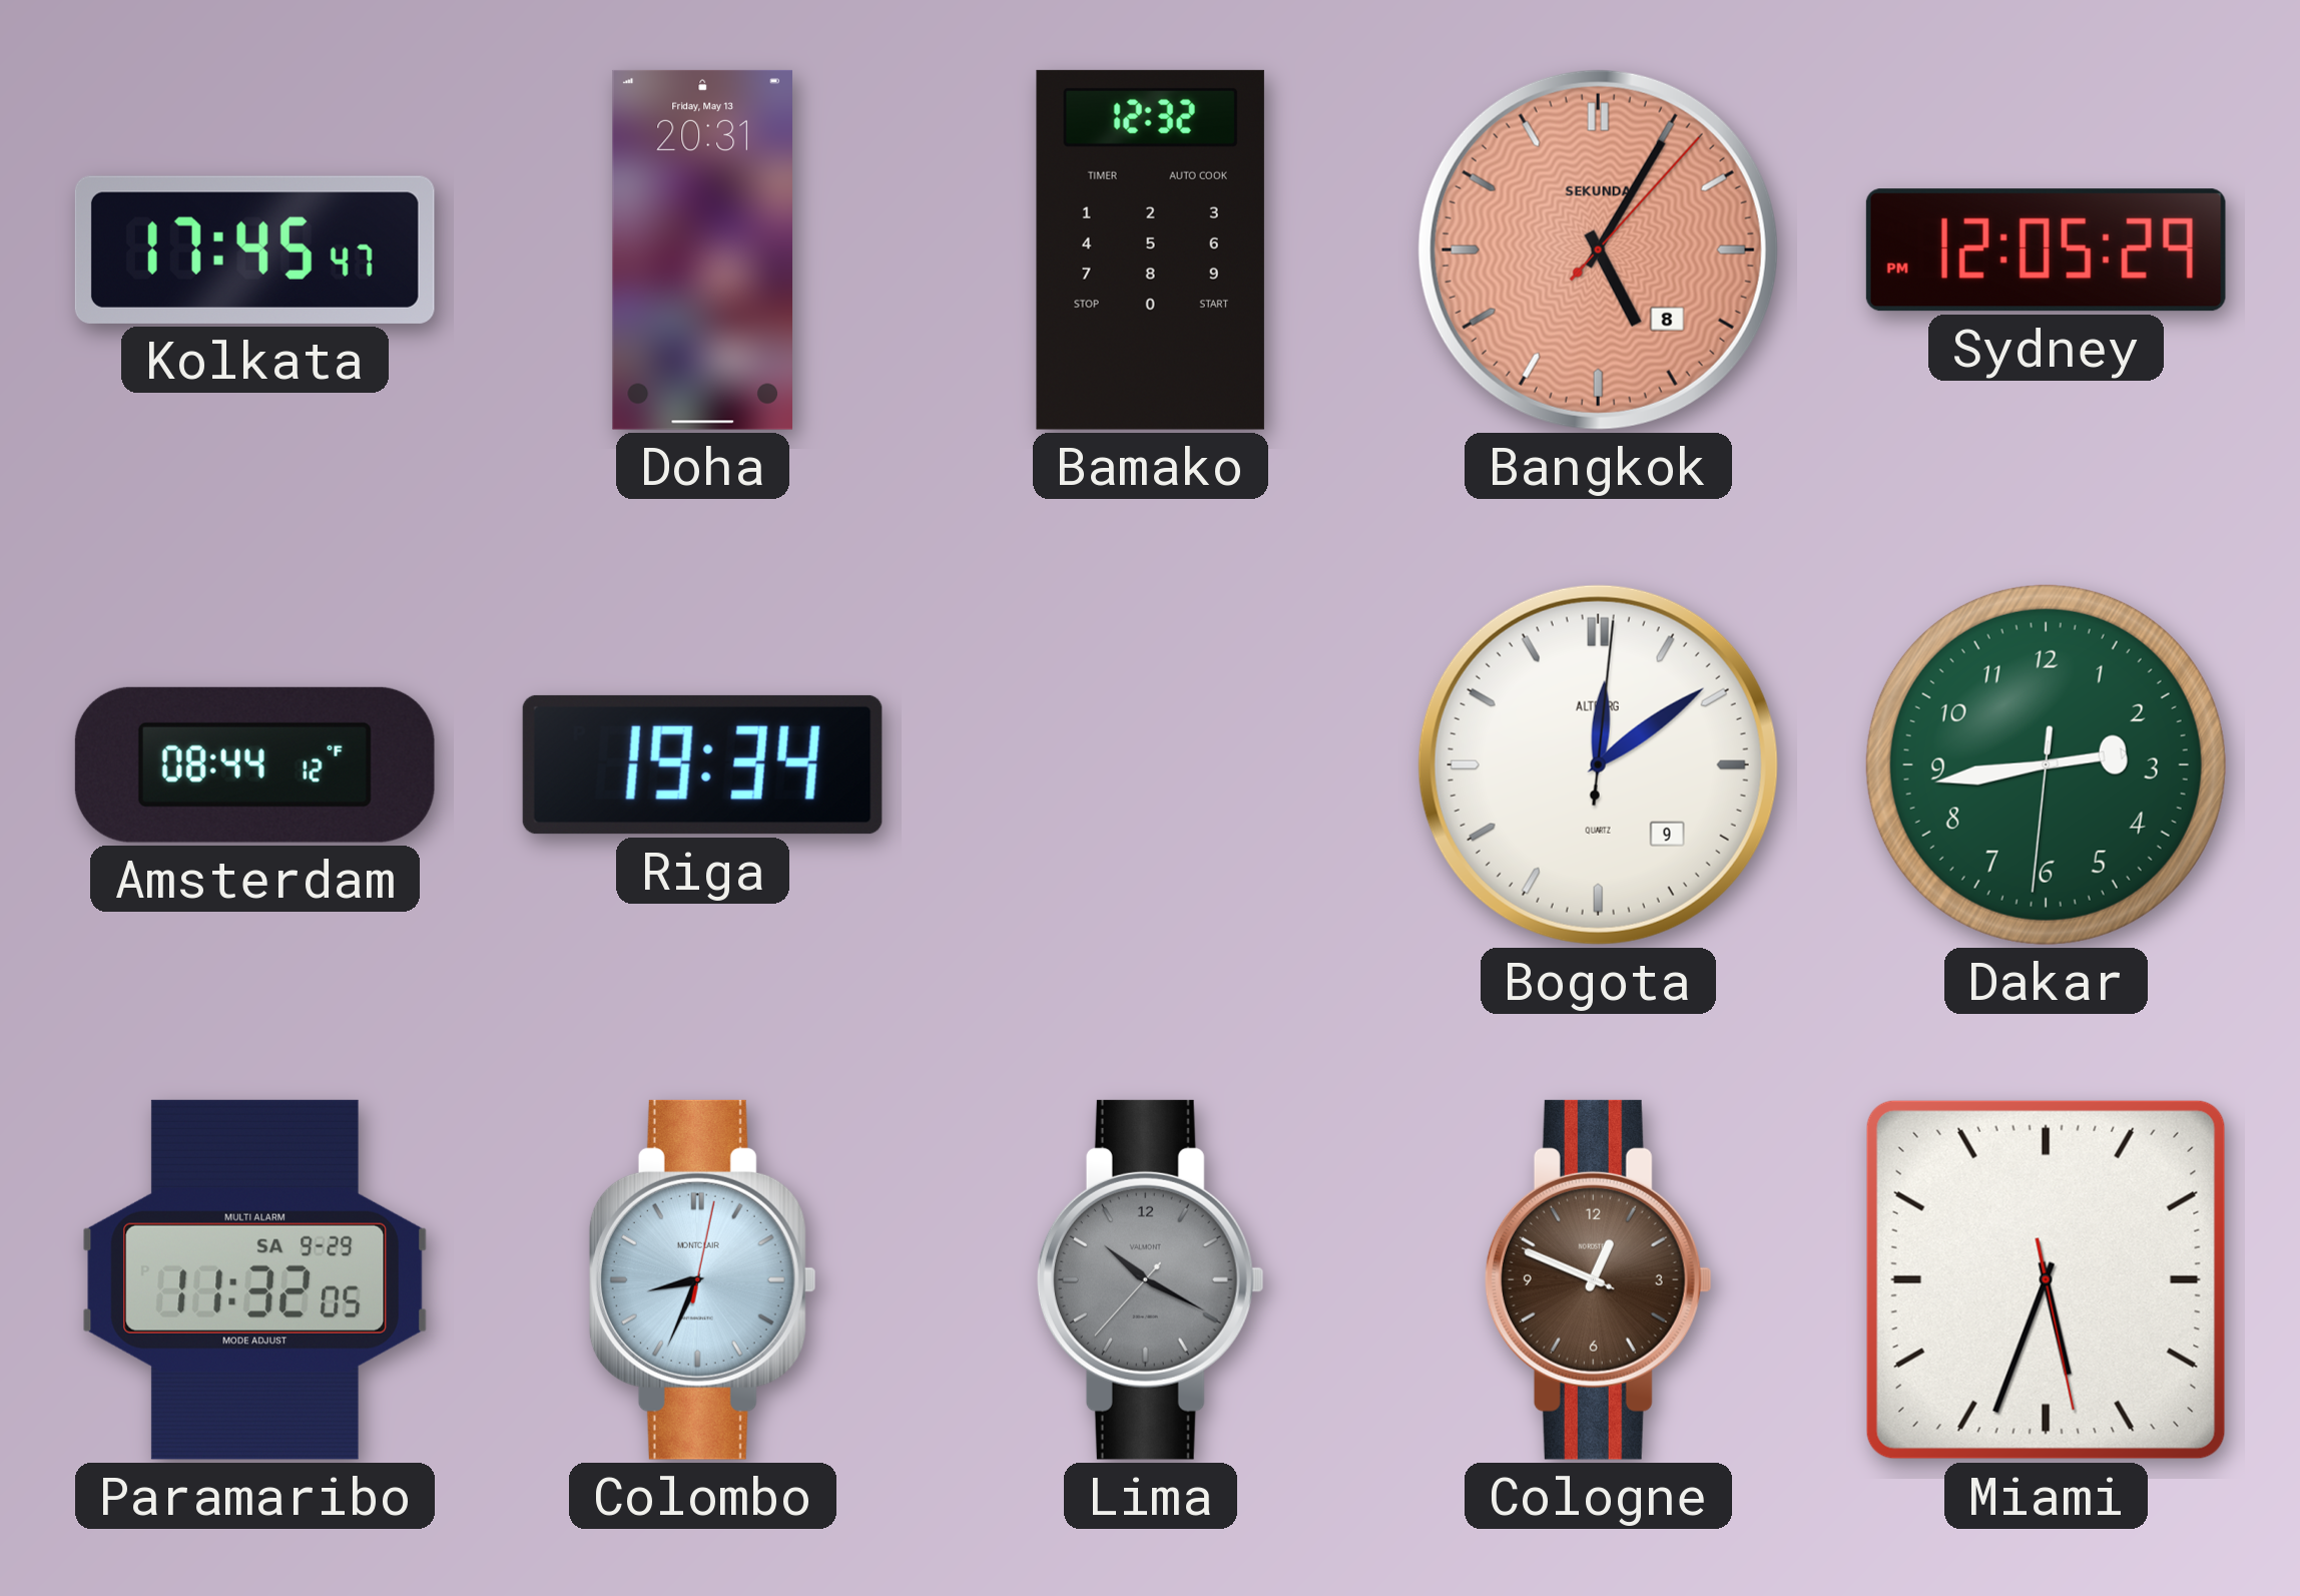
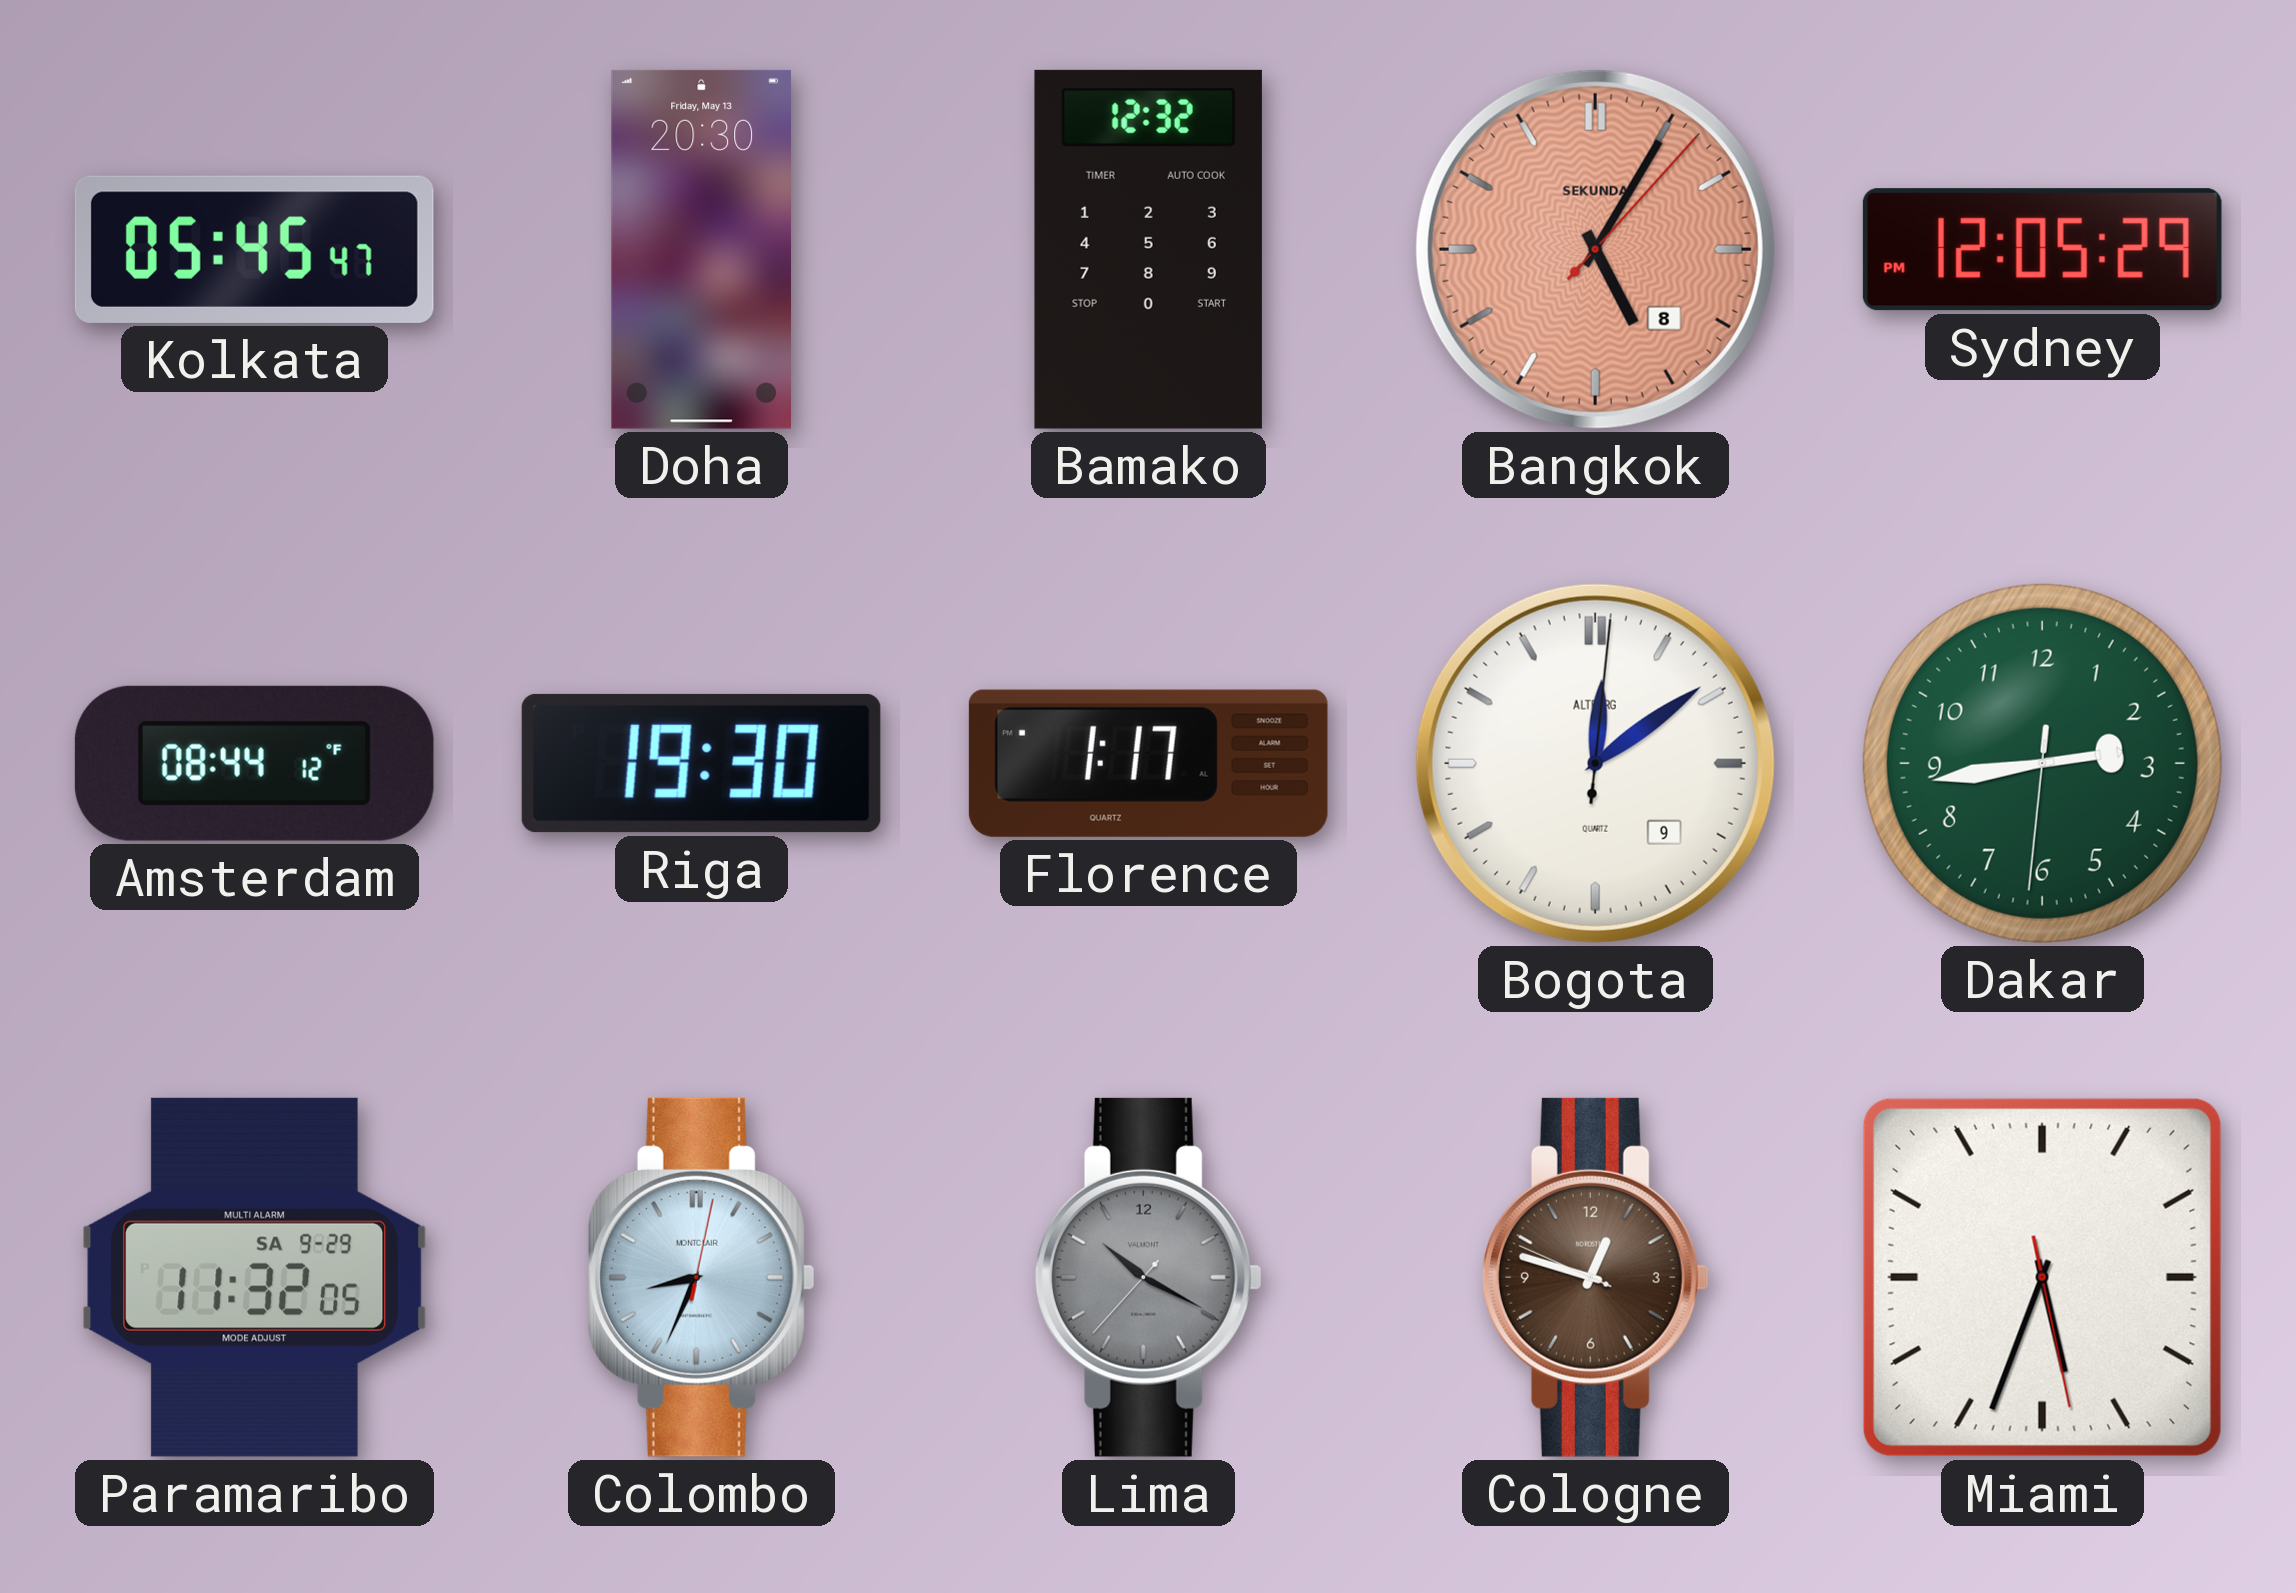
Kolkata: 17:45 -> 05:45 (254, 249)
Doha: 20:31 -> 20:30 (701, 249)
Riga: 19:34 -> 19:30 (701, 763)
Florence: none -> 1:17 (1148, 763)
Cologne: 12:48 -> 12:47 (1595, 1277)
